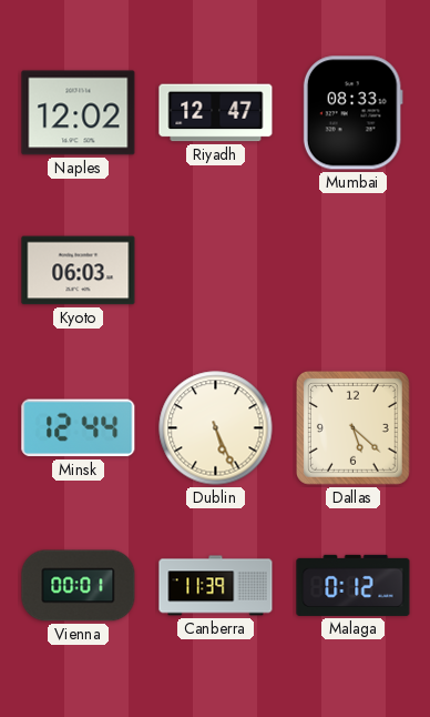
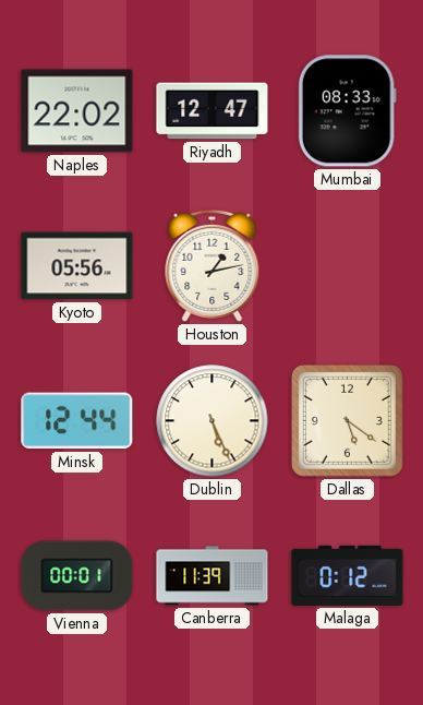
Naples: 12:02 -> 22:02 (77, 111)
Kyoto: 06:03 -> 05:56 (77, 266)
Houston: none -> 1:13 (213, 265)
Dallas: 5:22 -> 5:21 (348, 421)
